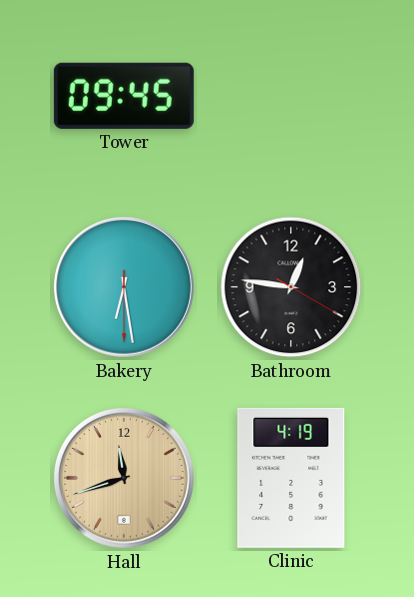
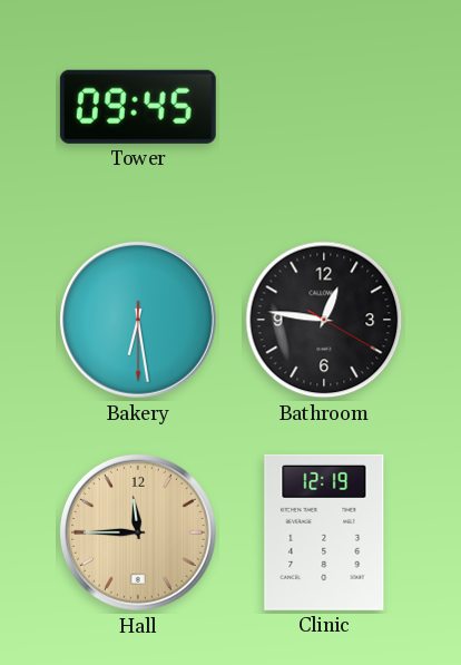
Hall: 11:42 -> 11:45 (138, 532)
Clinic: 4:19 -> 12:19 (324, 532)
